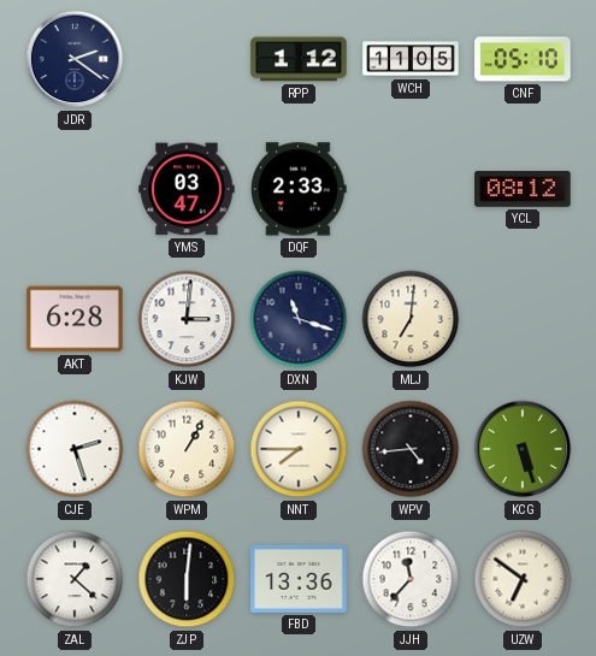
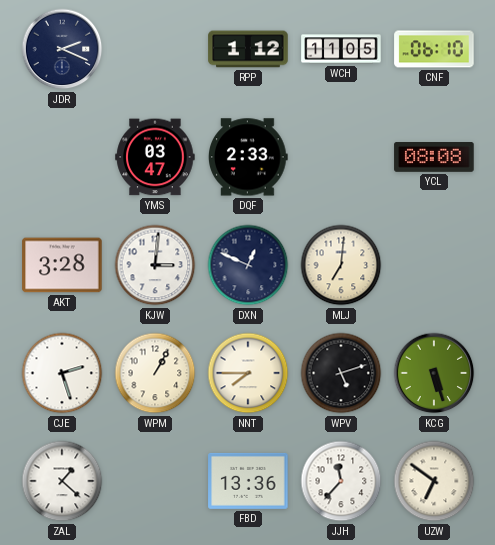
JDR: 2:21 -> 2:19 (62, 49)
CNF: 05:10 -> 06:10 (434, 49)
YCL: 08:12 -> 08:08 (434, 158)
AKT: 6:28 -> 3:28 (62, 265)
DXN: 11:18 -> 12:49 (248, 265)
WPV: 4:44 -> 5:12 (341, 373)
ZJP: 6:01 -> none (187, 579)
